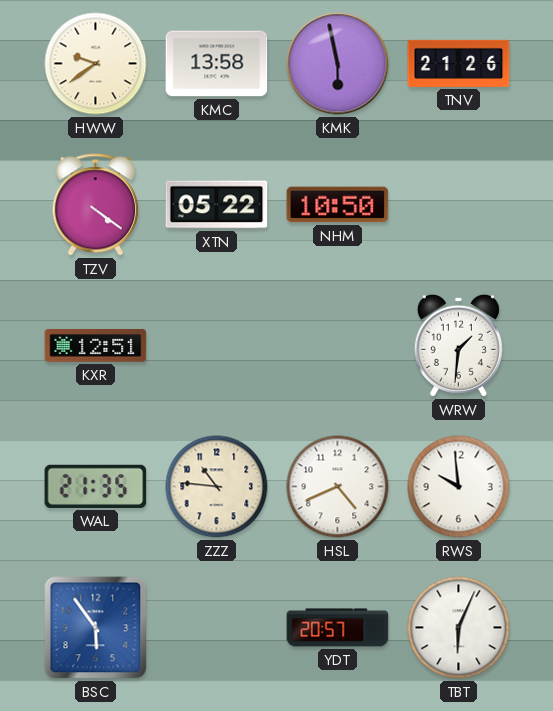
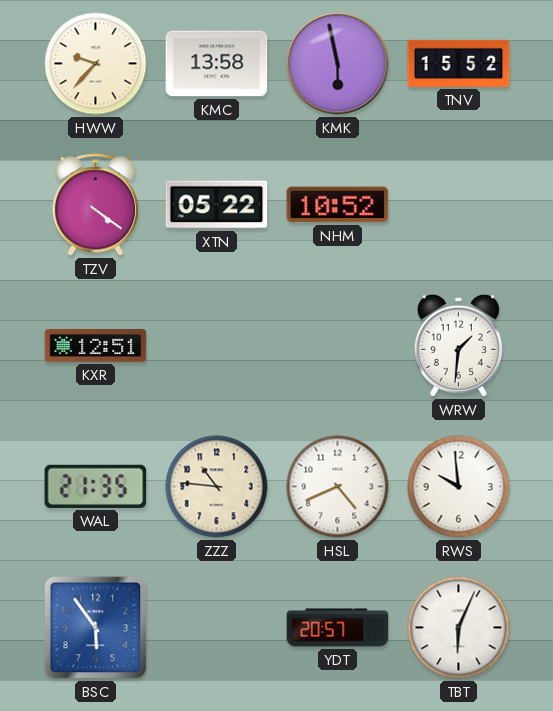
HWW: 9:39 -> 9:37 (96, 64)
TNV: 21:26 -> 15:52 (459, 63)
NHM: 10:50 -> 10:52 (338, 205)
